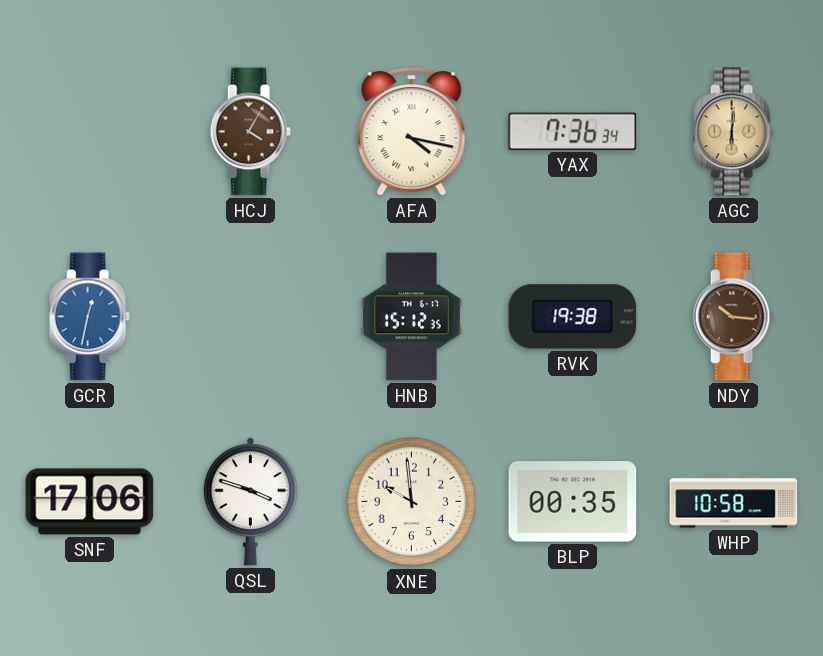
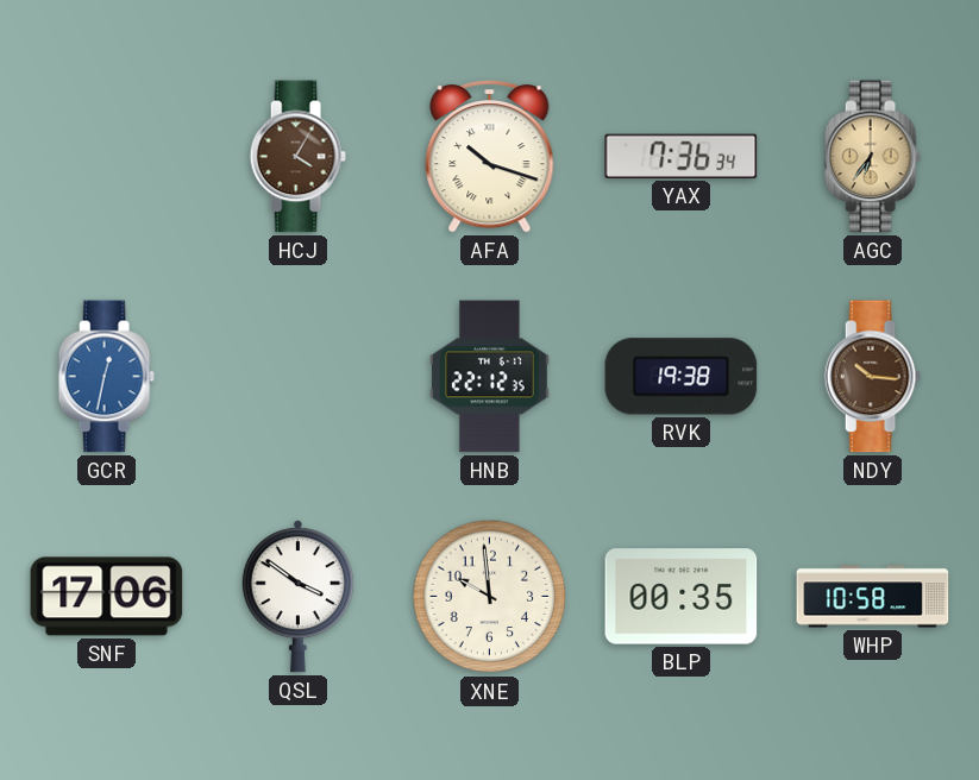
AFA: 4:17 -> 10:18 (490, 157)
AGC: 6:01 -> 6:36 (872, 157)
HNB: 15:12 -> 22:12 (490, 377)
QSL: 3:48 -> 3:51 (297, 597)
